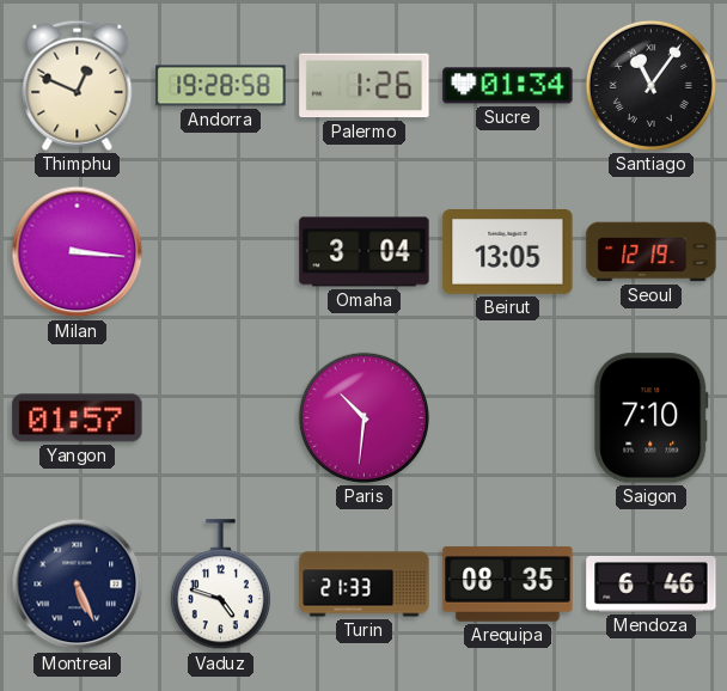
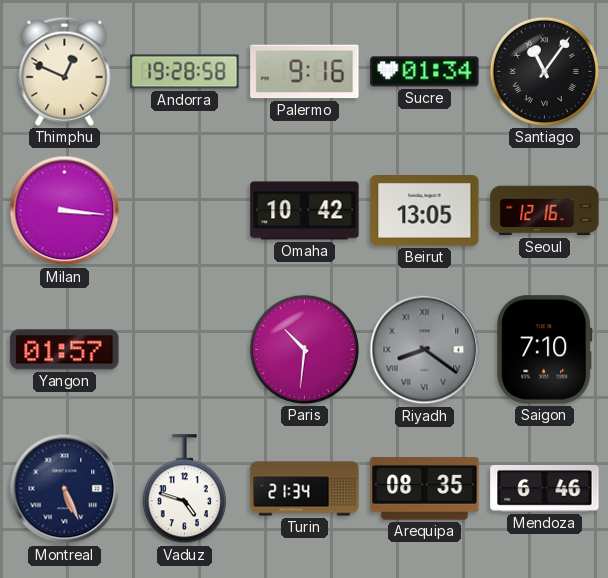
Palermo: 1:26 -> 9:16 (305, 72)
Omaha: 3:04 -> 10:42 (305, 211)
Seoul: 12:19 -> 12:16 (545, 211)
Riyadh: none -> 8:21 (425, 350)
Turin: 21:33 -> 21:34 (305, 489)
